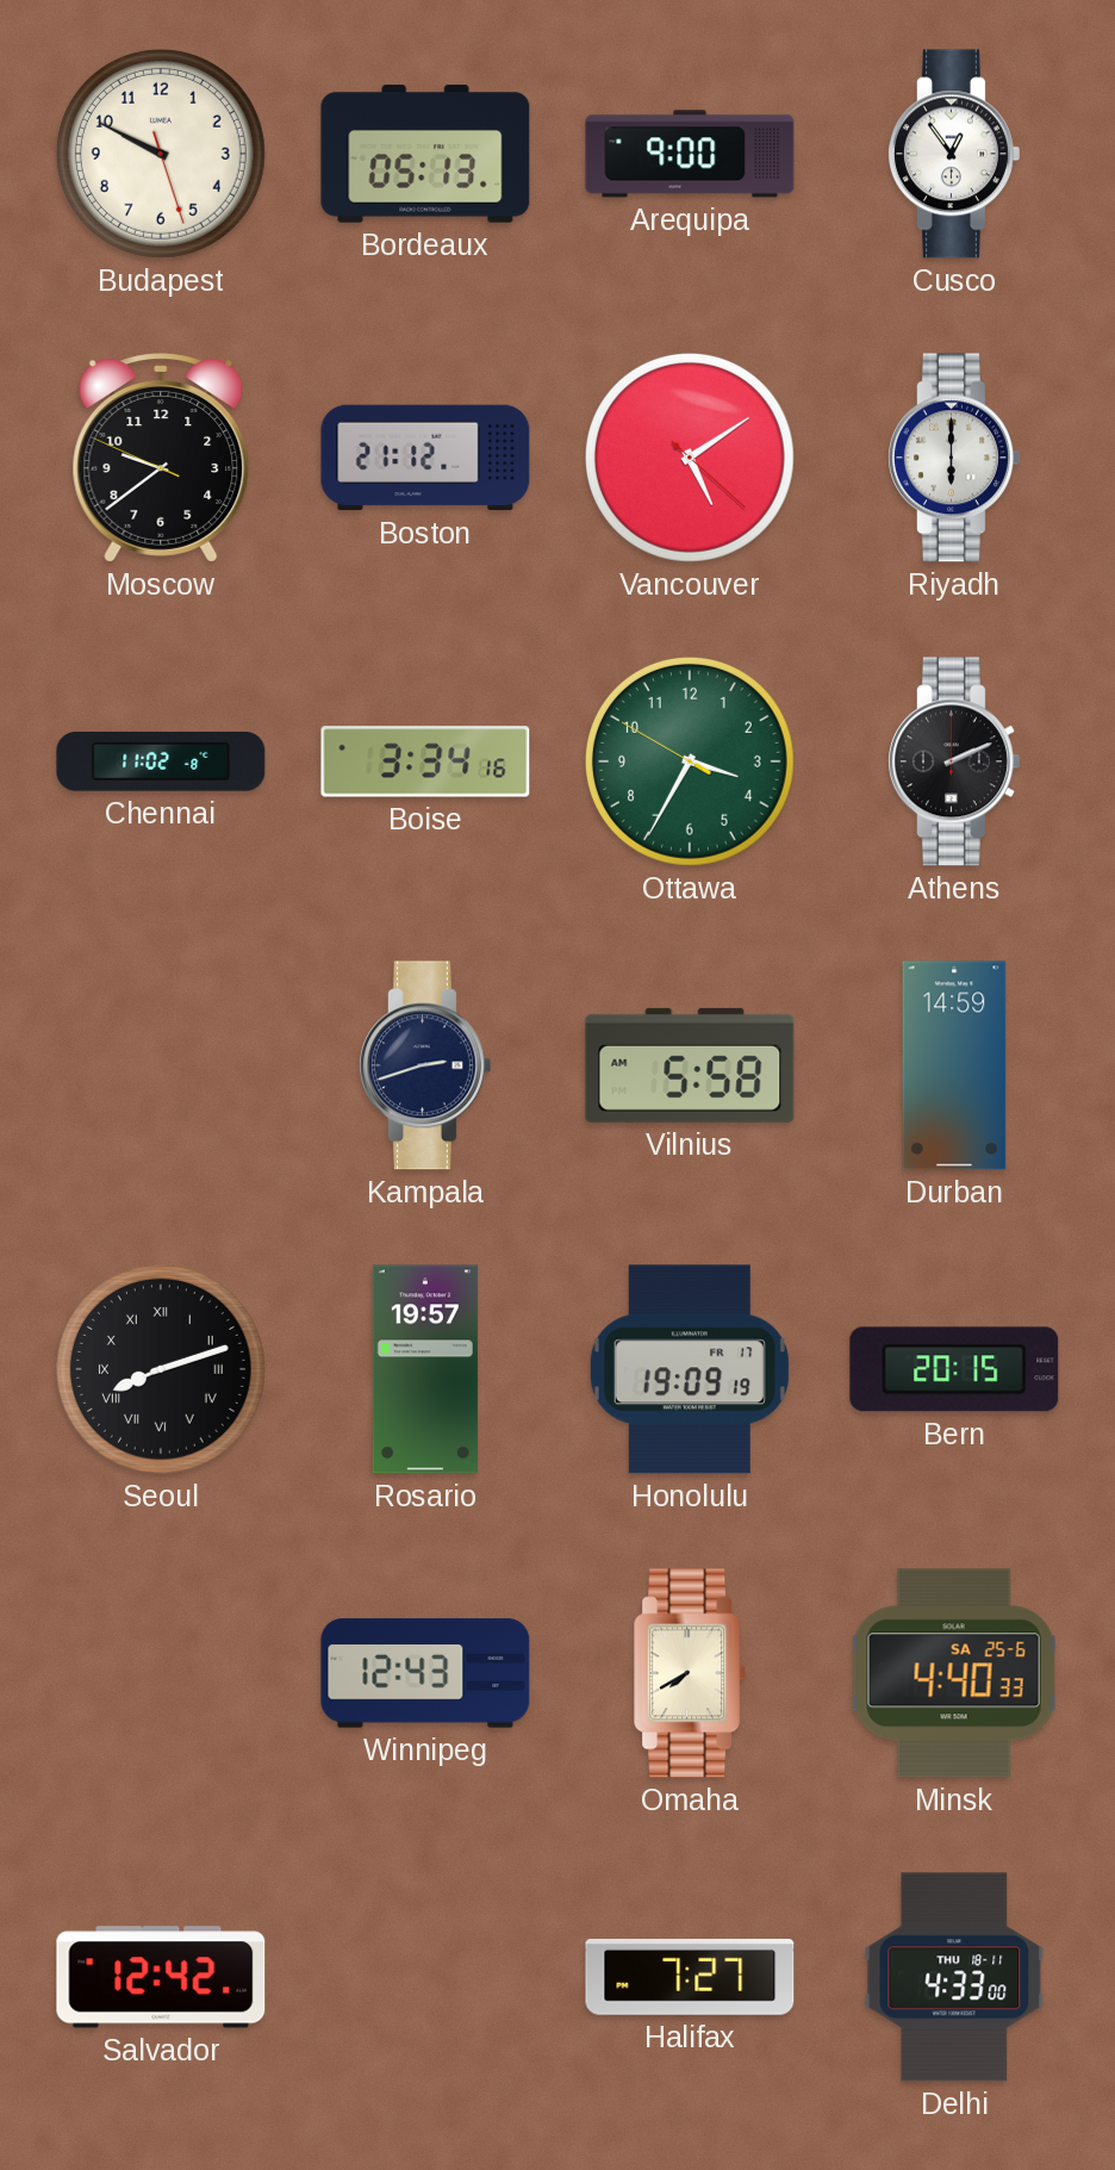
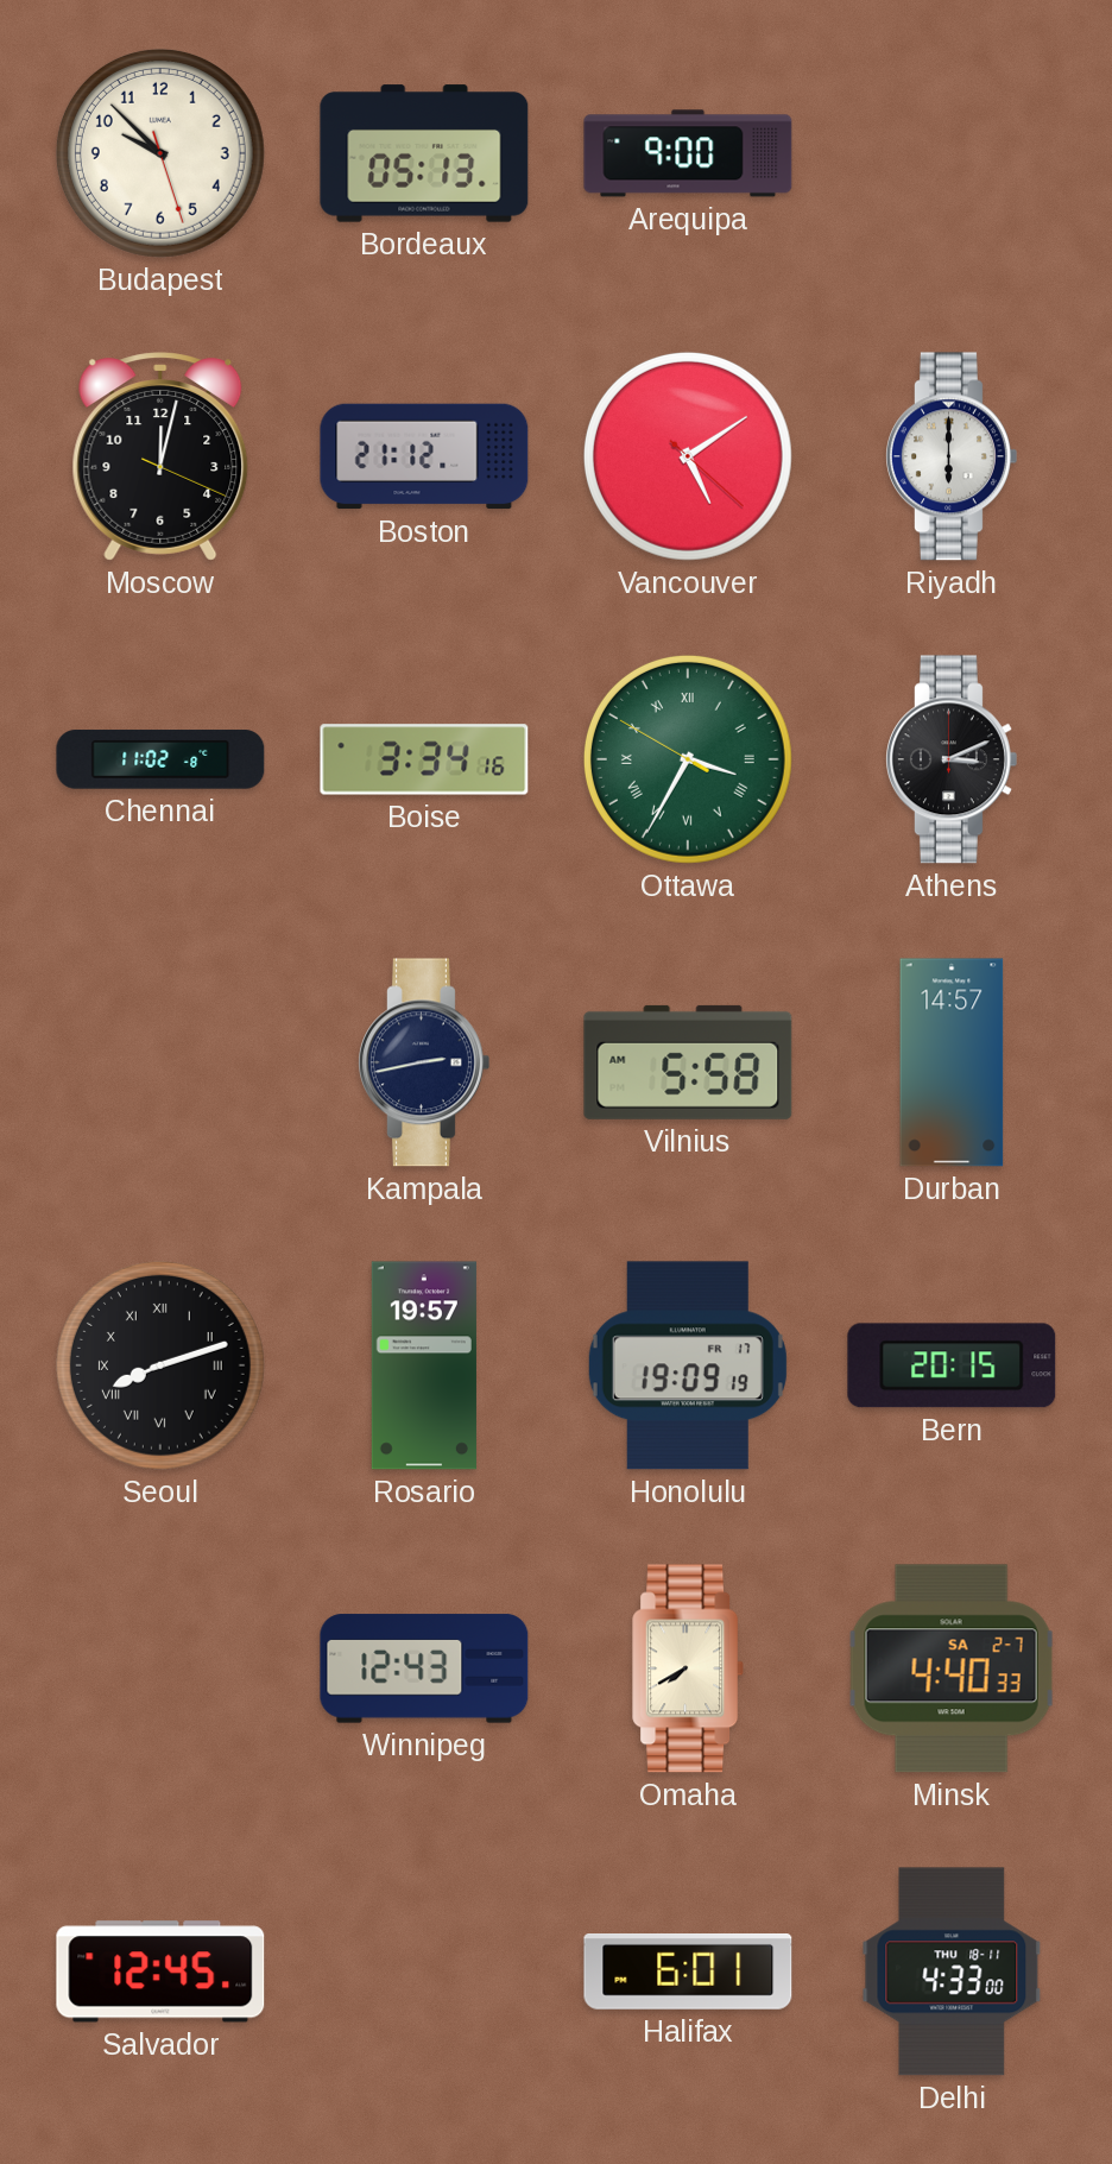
Budapest: 9:49 -> 9:52 (160, 153)
Cusco: 12:54 -> none (954, 154)
Moscow: 9:38 -> 12:02 (160, 456)
Ottawa numerals: Arabic -> Roman (688, 759)
Athens: 2:11 -> 3:11 (952, 759)
Kampala: 2:42 -> 2:43 (424, 1062)
Durban: 14:59 -> 14:57 (952, 1062)
Minsk date: SA 25-6 -> SA 2-7 (952, 1668)
Salvador: 12:42 -> 12:45 (160, 1971)
Halifax: 7:27 -> 6:01 (688, 1973)
